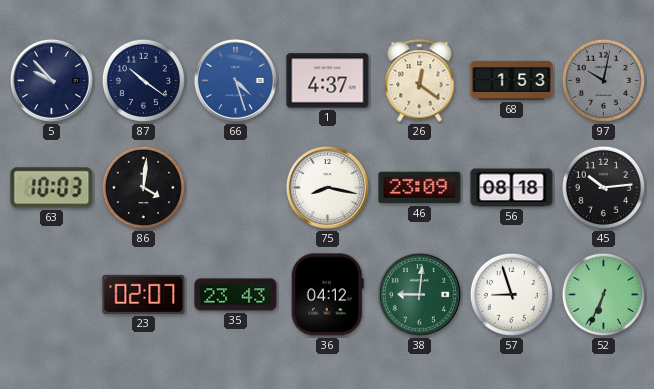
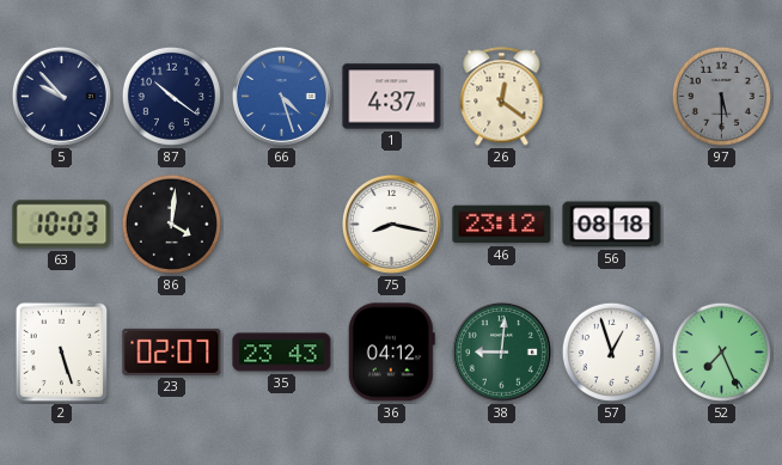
68: 1:53 -> none (512, 80)
97: 10:02 -> 5:30 (721, 96)
46: 23:09 -> 23:12 (502, 225)
45: 10:14 -> none (603, 187)
2: none -> 5:27 (62, 353)
57: 8:57 -> 12:57 (611, 351)
52: 6:34 -> 7:26 (721, 351)
